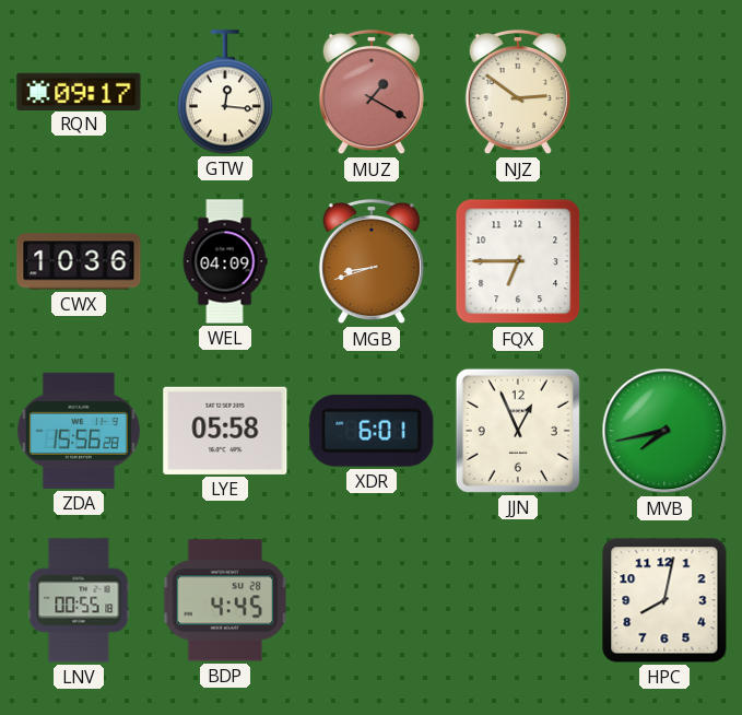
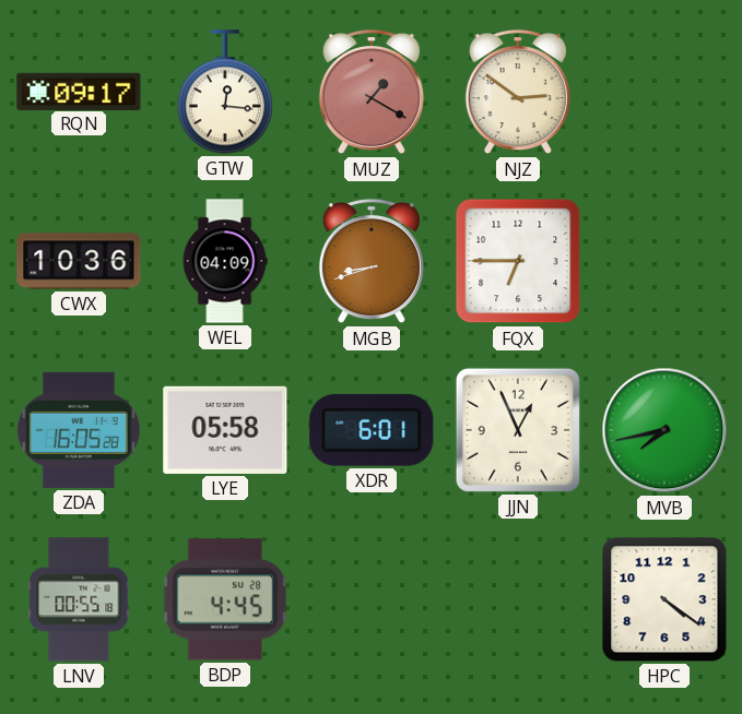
ZDA: 15:56 -> 16:05 (79, 430)
HPC: 8:02 -> 4:21 (664, 599)
